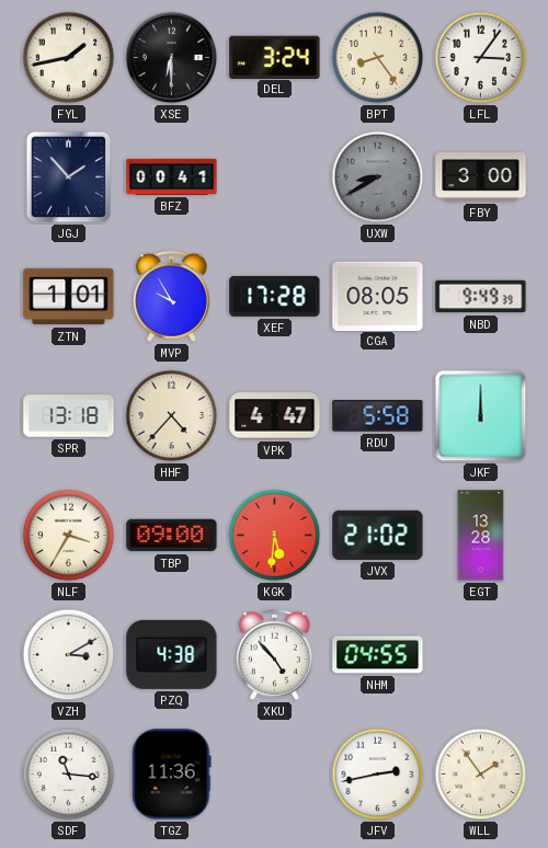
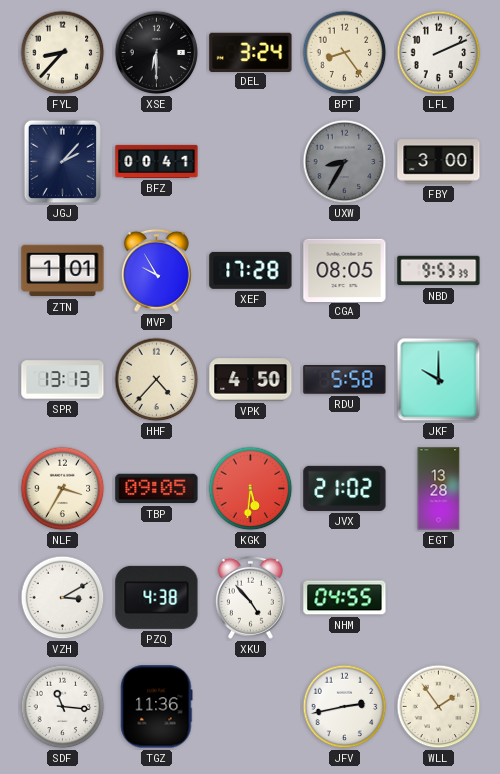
FYL: 1:43 -> 8:37 (63, 53)
LFL: 3:06 -> 2:11 (439, 53)
JGJ: 1:53 -> 2:07 (63, 162)
UXW: 8:40 -> 8:35 (345, 162)
NBD: 9:49 -> 9:53 (439, 271)
SPR: 13:18 -> 13:13 (63, 380)
VPK: 4:47 -> 4:50 (251, 380)
JKF: 12:00 -> 10:00 (439, 380)
TBP: 09:00 -> 09:05 (157, 489)
